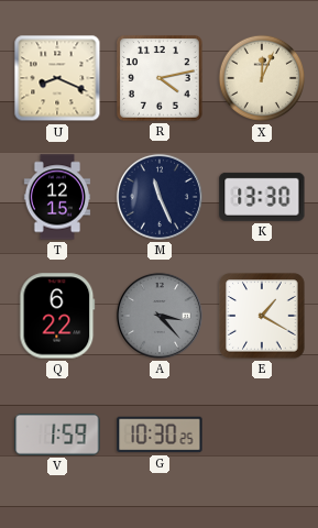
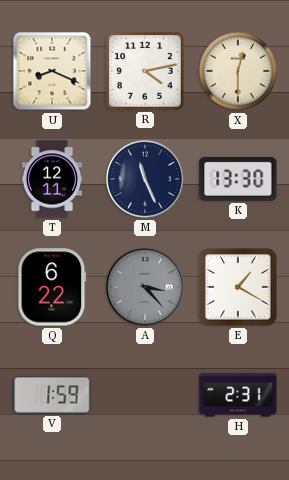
X: 12:04 -> 12:30 (238, 71)
T: 12:15 -> 12:11 (52, 179)
G: 10:30 -> none (160, 435)
H: none -> 2:31 (238, 395)
